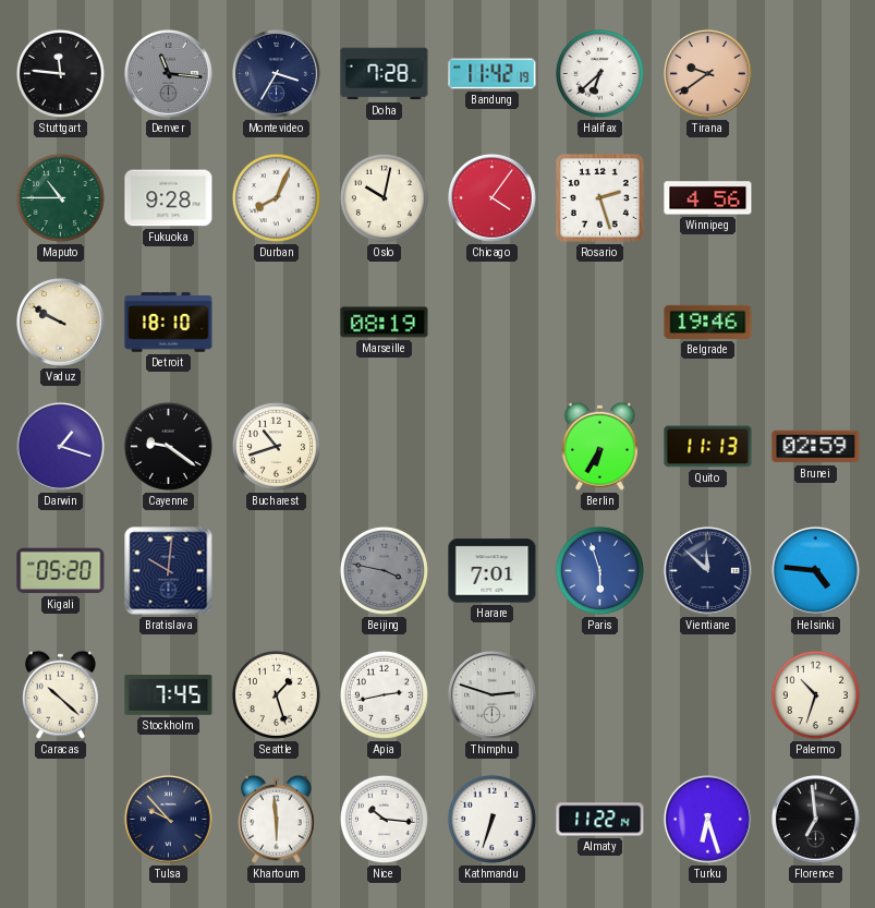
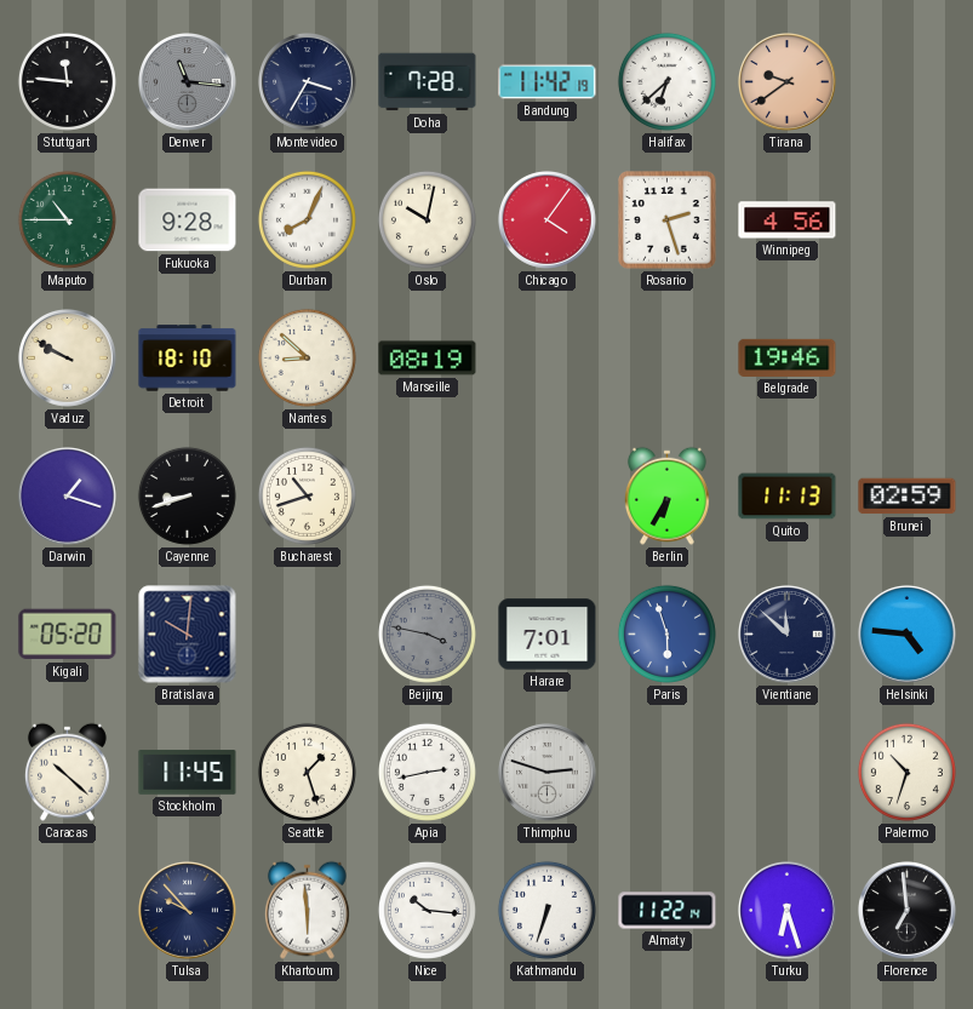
Nantes: none -> 8:52 (307, 357)
Cayenne: 9:21 -> 8:42 (187, 495)
Stockholm: 7:45 -> 11:45 (188, 773)
